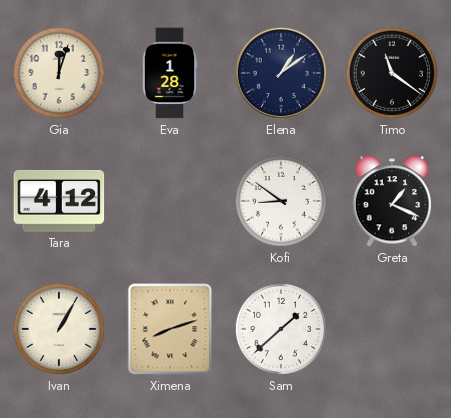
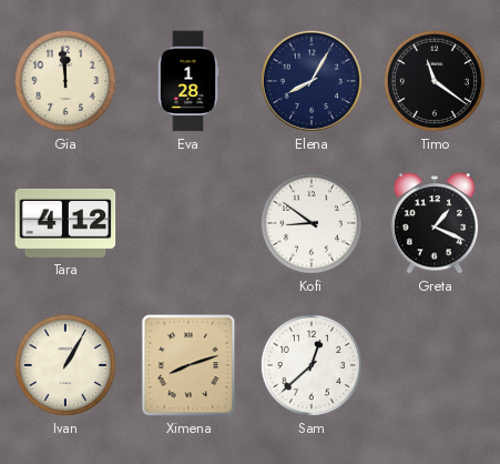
Gia: 12:03 -> 11:59 (65, 81)
Elena: 1:09 -> 8:05 (312, 81)
Sam: 1:38 -> 12:38 (312, 365)
